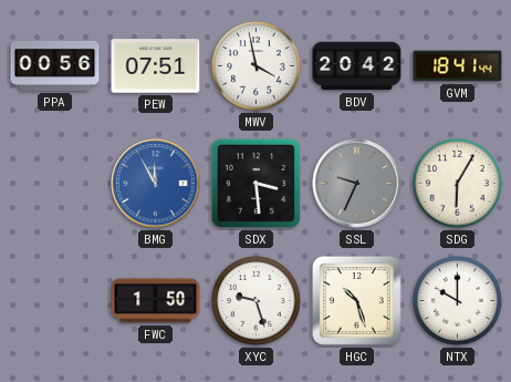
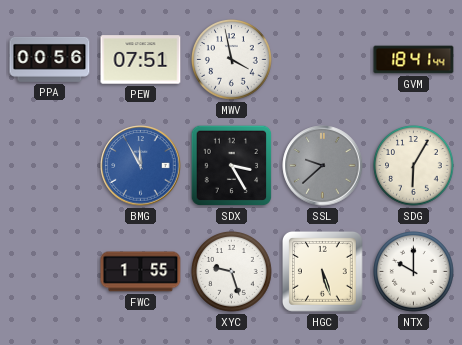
BDV: 20:42 -> none (357, 66)
SDX: 3:29 -> 3:25 (232, 166)
SSL: 9:34 -> 9:38 (323, 166)
FWC: 1:50 -> 1:55 (141, 272)
HGC: 10:27 -> 5:27 (322, 271)
